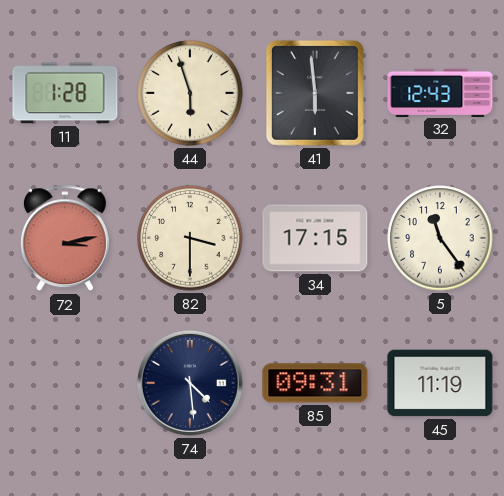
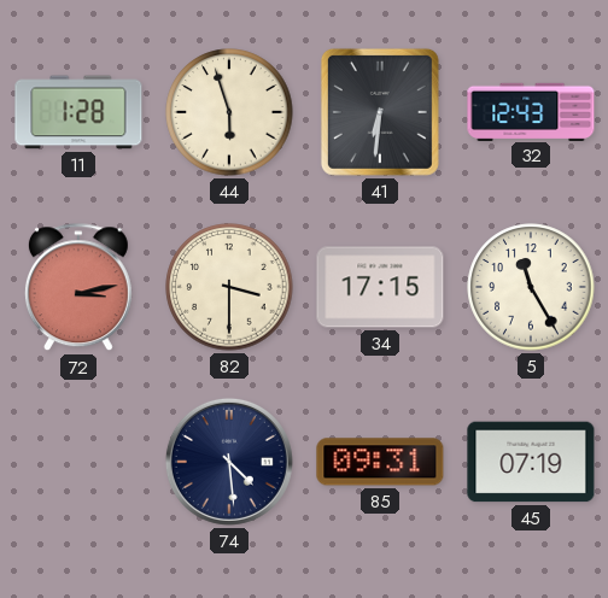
41: 5:59 -> 6:31 (380, 112)
5: 11:24 -> 11:25 (531, 287)
45: 11:19 -> 07:19 (531, 462)
